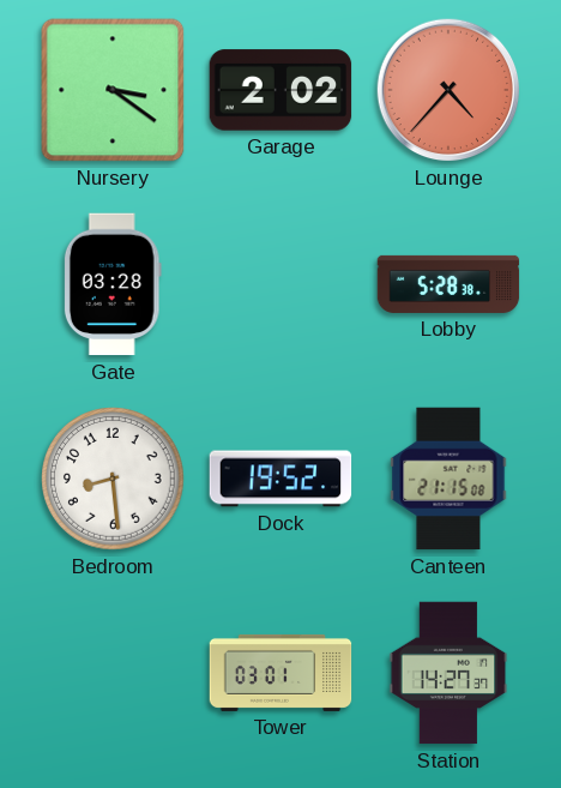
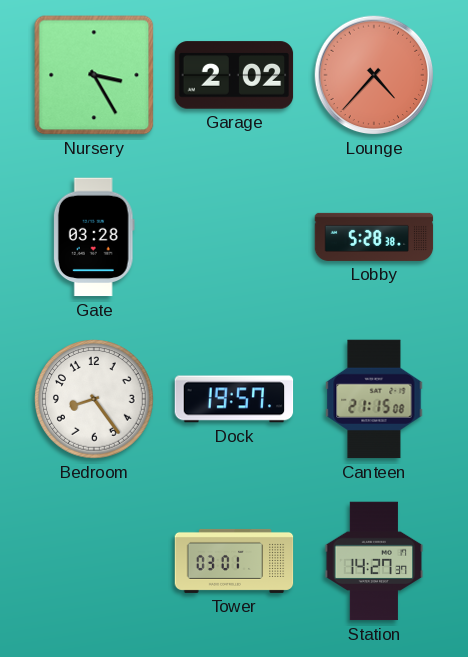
Nursery: 3:21 -> 3:25 (94, 75)
Bedroom: 8:29 -> 8:24 (94, 399)
Dock: 19:52 -> 19:57 (234, 399)
